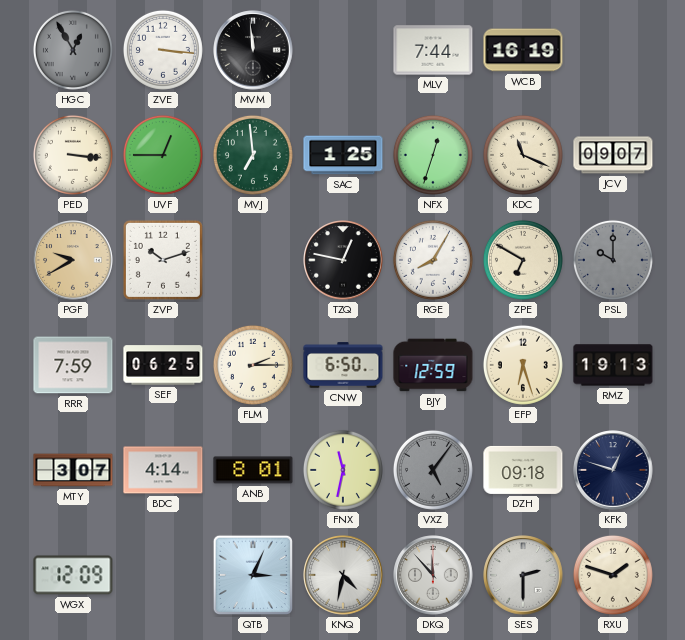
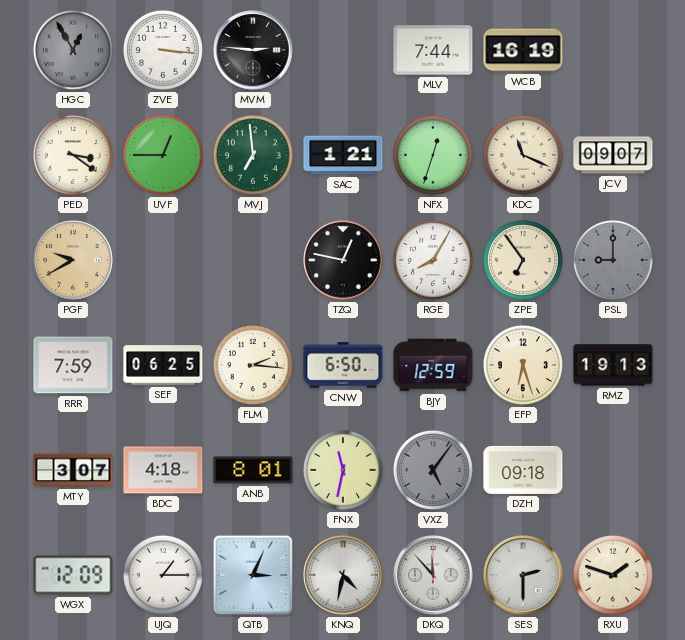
MVM: 11:59 -> 2:46 (253, 50)
PED: 3:16 -> 3:21 (73, 155)
SAC: 1:25 -> 1:21 (343, 155)
ZVP: 10:12 -> none (163, 260)
ZPE: 6:50 -> 6:54 (523, 260)
PSL: 10:00 -> 9:00 (613, 260)
FLM: 2:15 -> 2:16 (253, 365)
BDC: 4:14 -> 4:18 (163, 470)
KFK: 12:48 -> none (613, 470)
UJQ: none -> 1:15 (163, 575)
